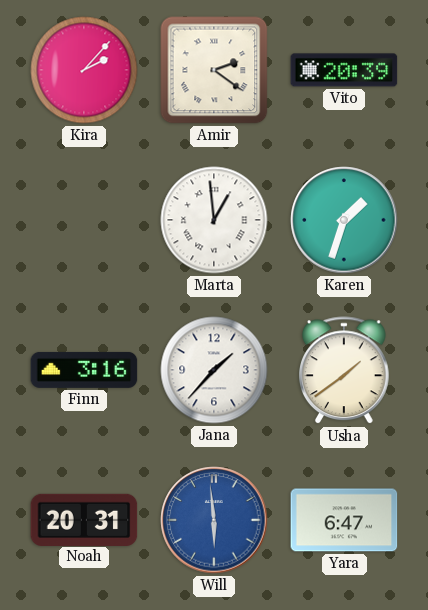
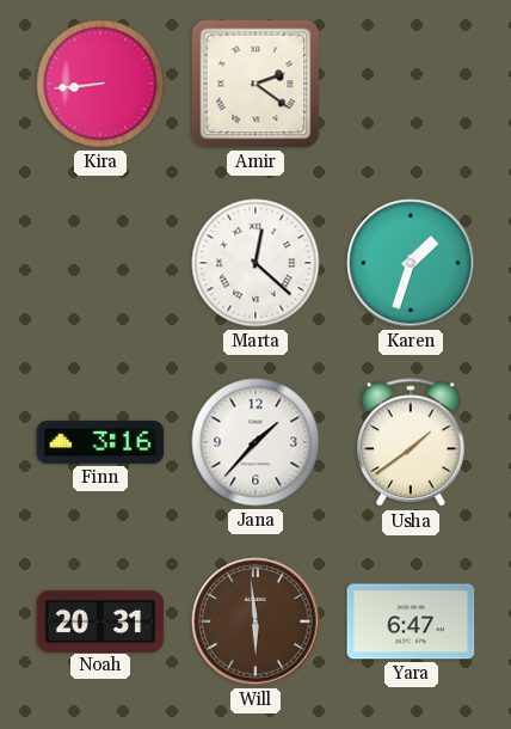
Kira: 2:07 -> 8:44 (100, 84)
Vito: 20:39 -> none (344, 70)
Marta: 12:59 -> 12:22 (255, 263)
Will dial: blue -> brown (255, 621)
